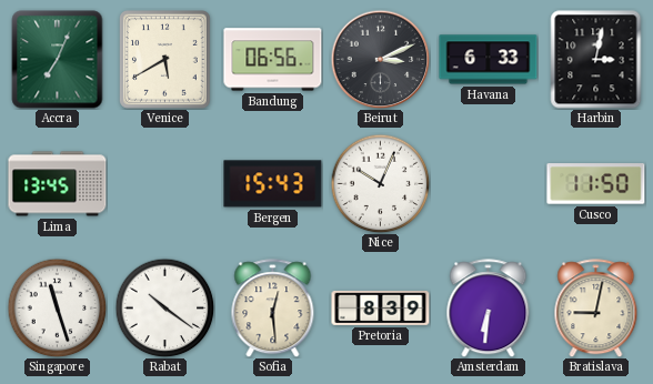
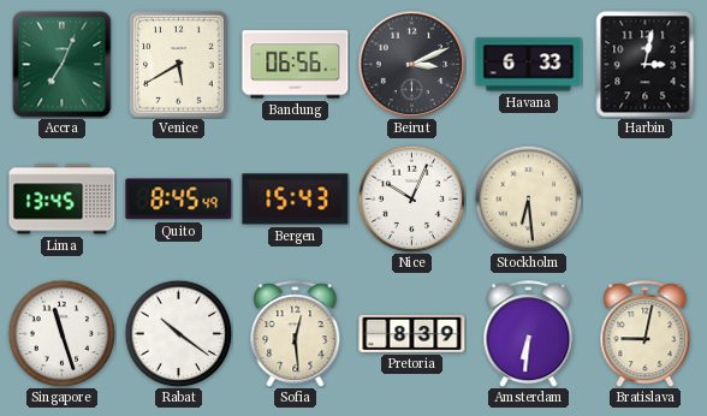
Quito: none -> 8:45 (179, 200)
Stockholm: none -> 6:29 (528, 198)
Cusco: 11:50 -> none (596, 184)
